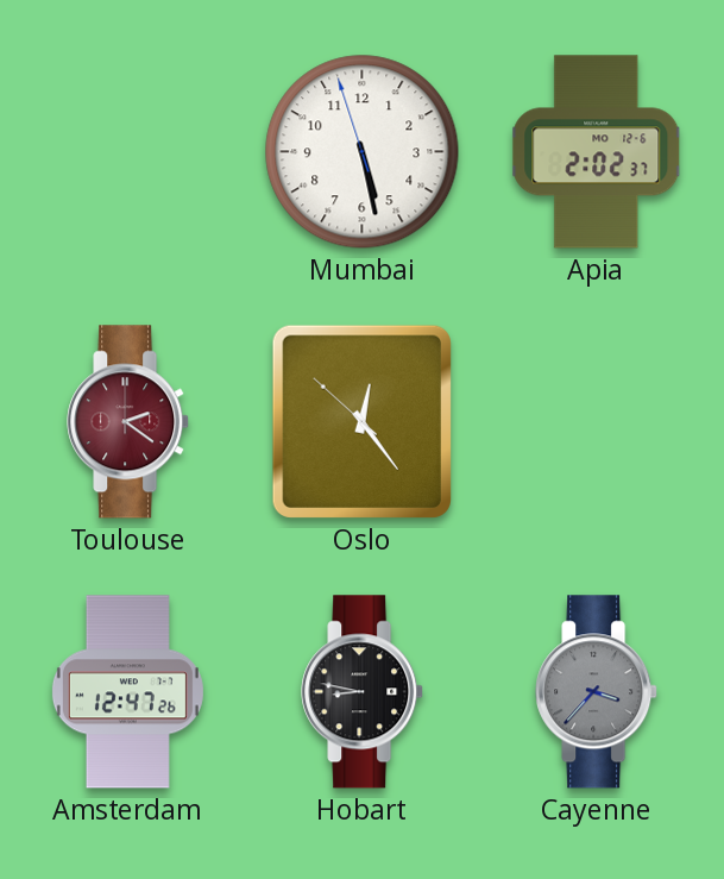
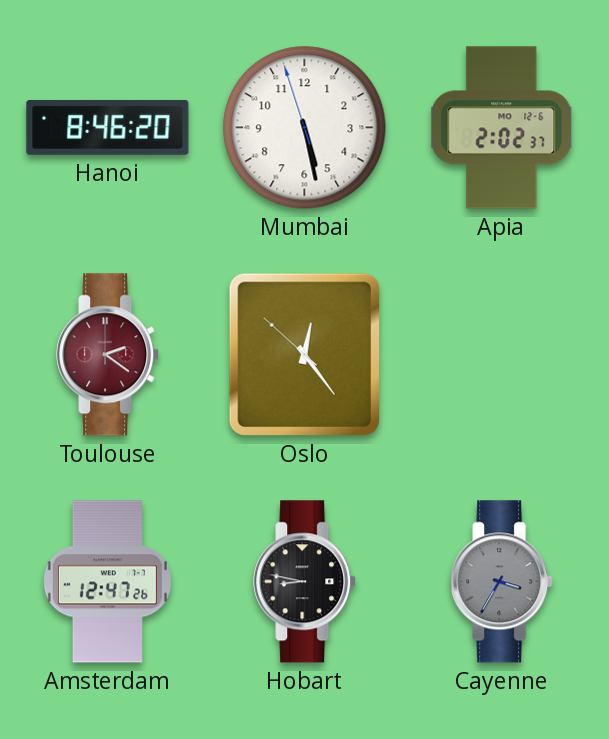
Hanoi: none -> 8:46 (108, 127)
Cayenne: 3:37 -> 3:35 (502, 582)
